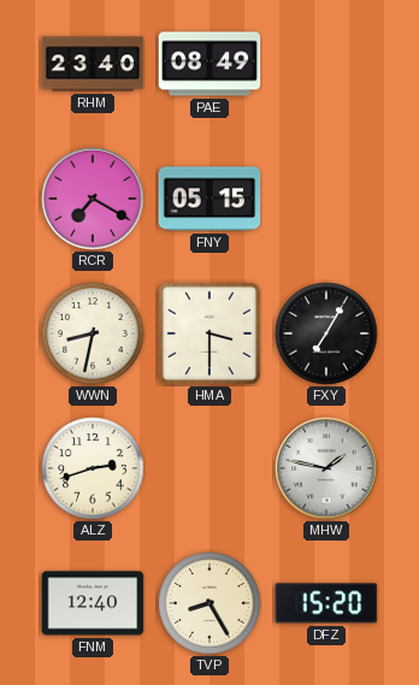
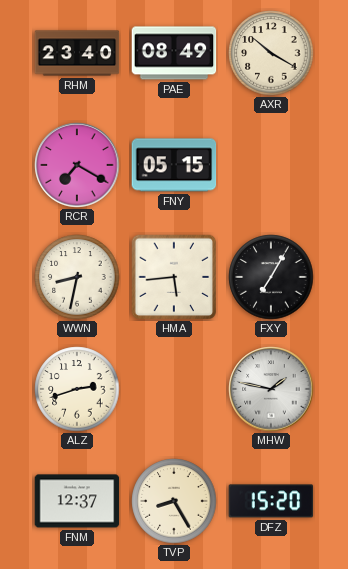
AXR: none -> 10:20 (271, 53)
HMA: 3:30 -> 5:44 (174, 277)
FNM: 12:40 -> 12:37 (77, 501)
